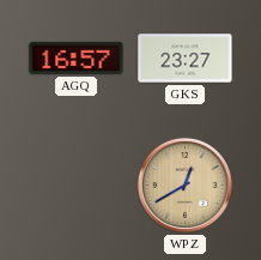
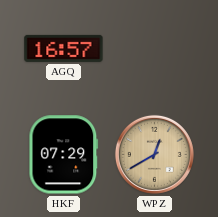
GKS: 23:27 -> none (186, 59)
HKF: none -> 07:29 (64, 155)
